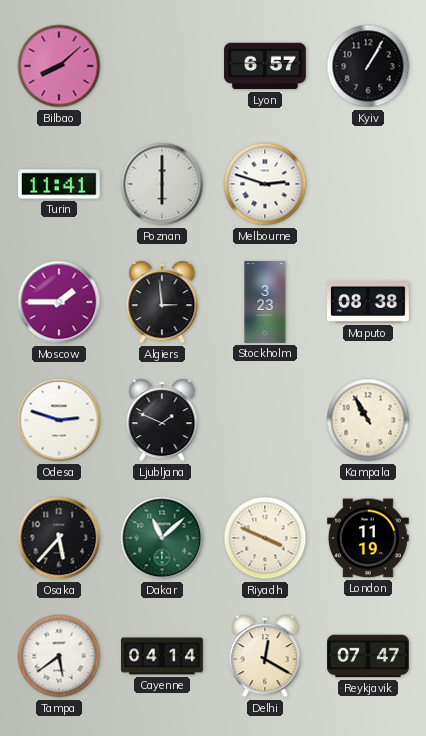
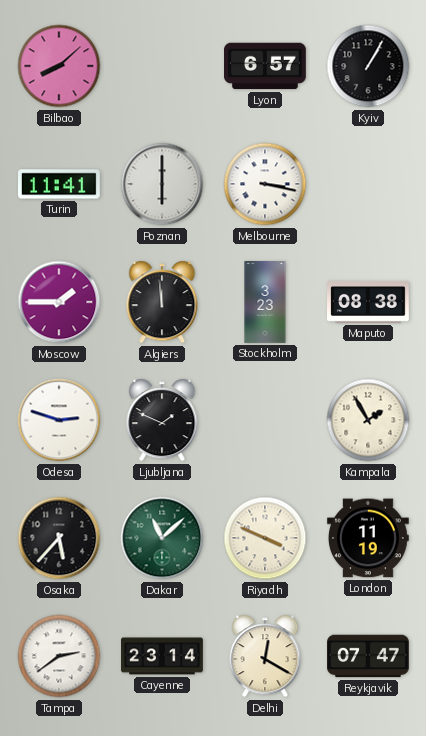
Melbourne: 2:48 -> 3:17 (265, 184)
Algiers: 2:59 -> 11:59 (162, 302)
Kampala: 10:55 -> 1:55 (368, 420)
Tampa: 5:39 -> 2:39 (59, 656)
Cayenne: 04:14 -> 23:14 (162, 656)
